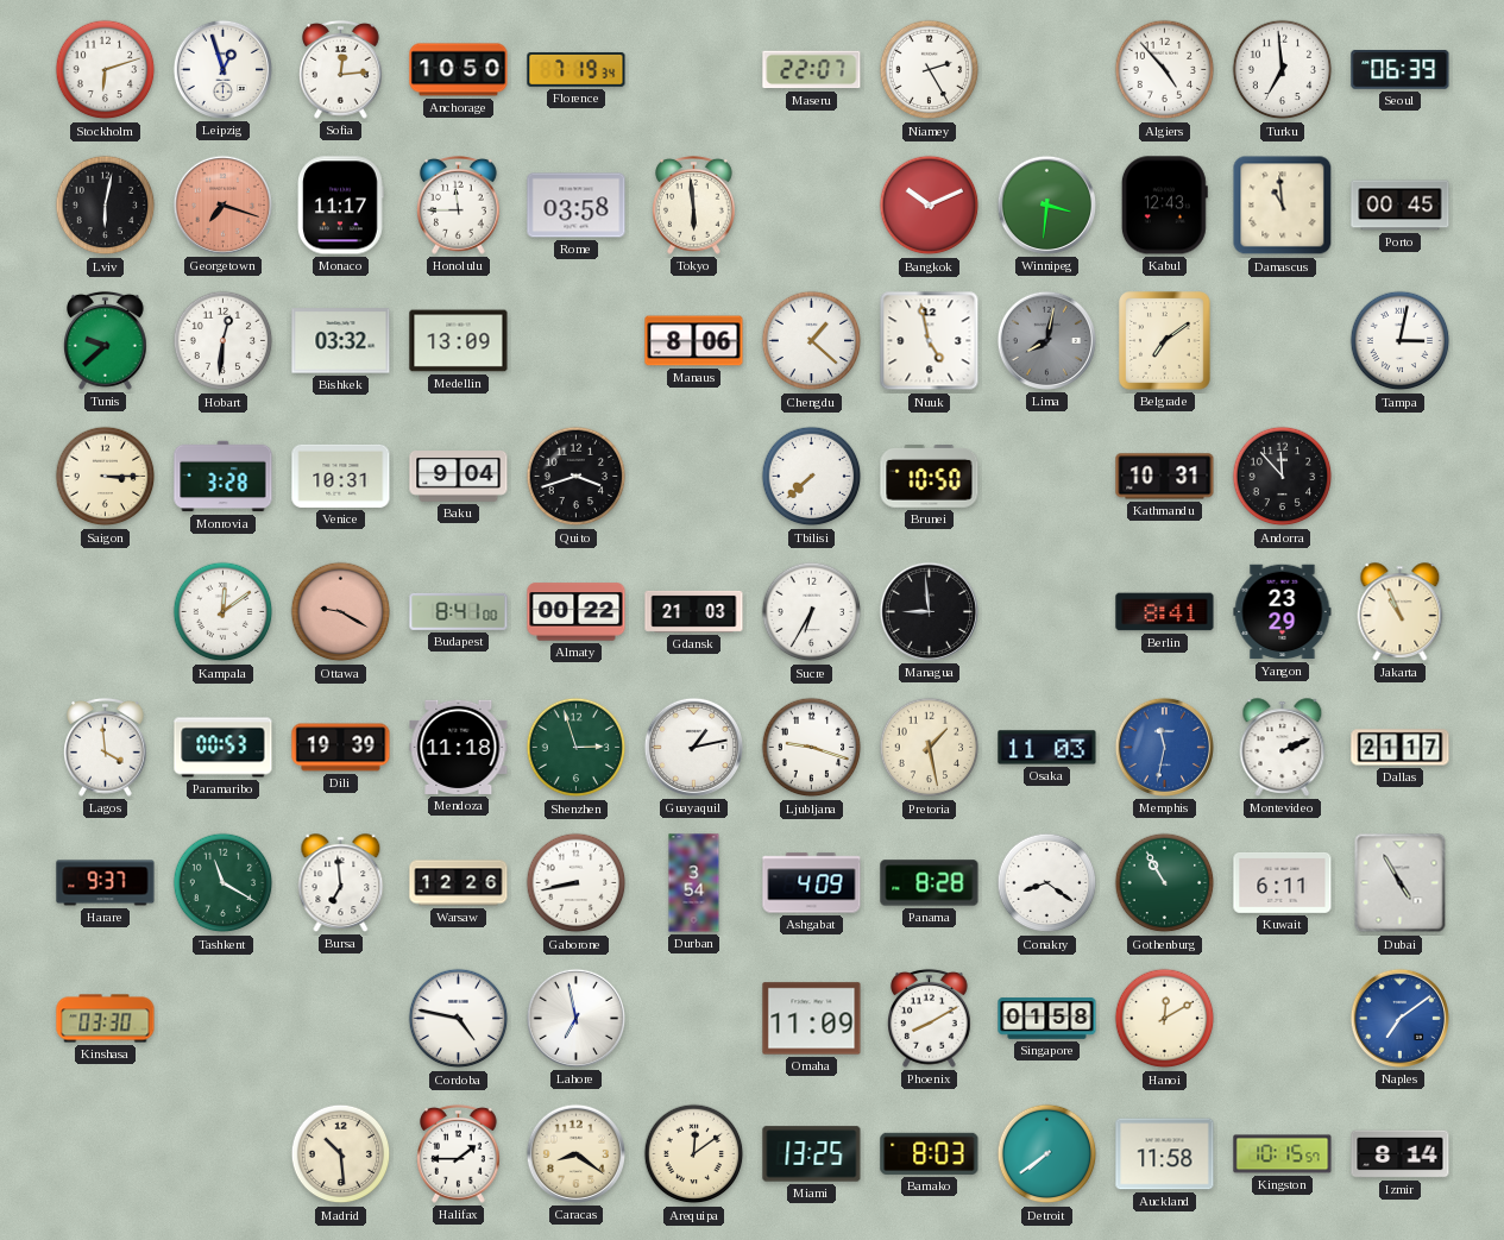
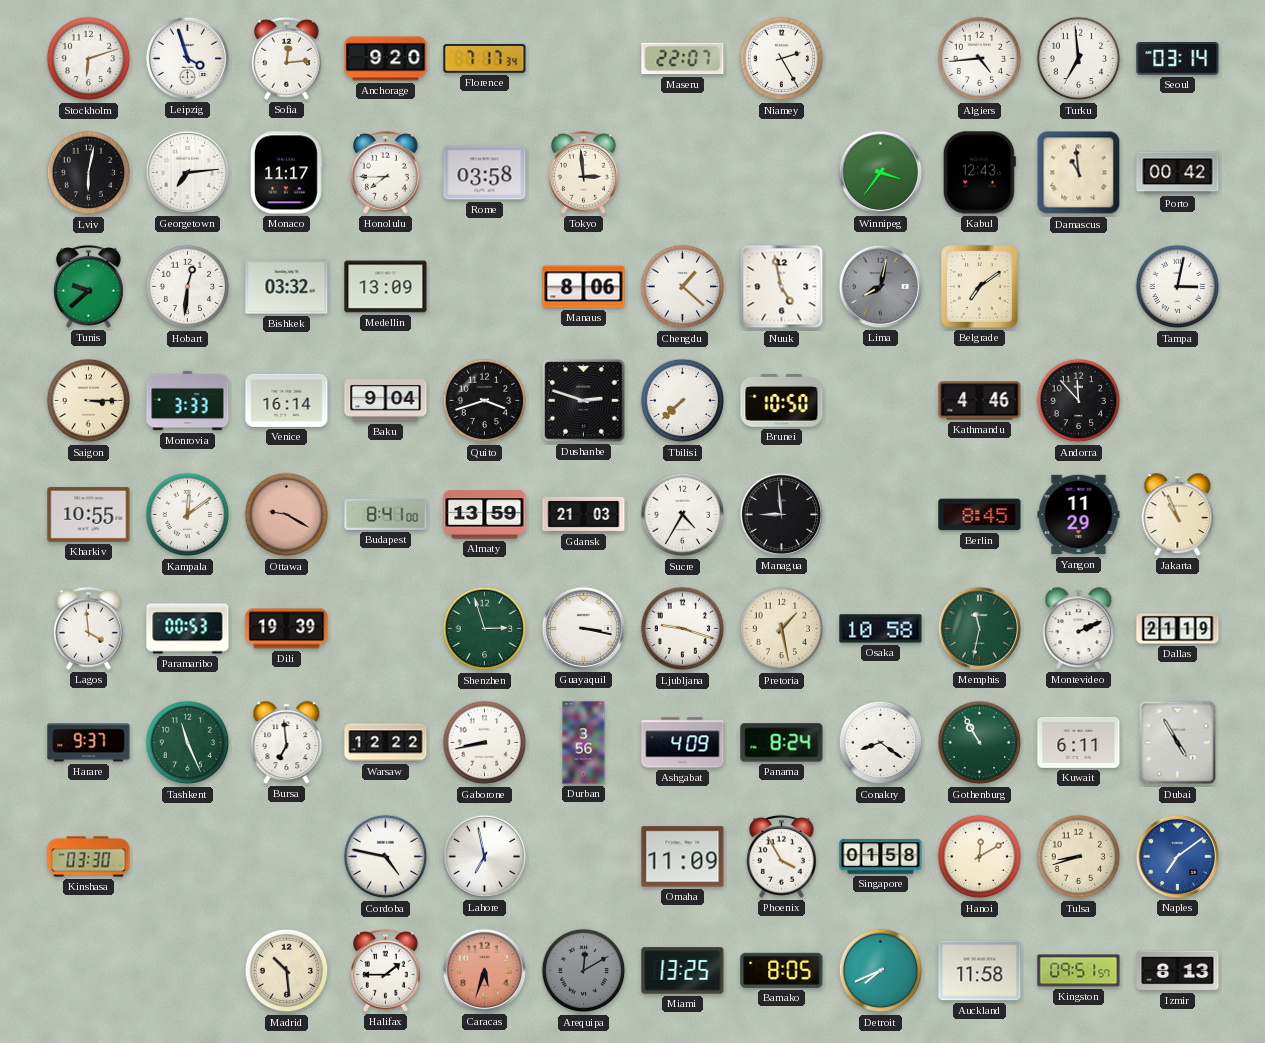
Leipzig: 12:57 -> 3:57 (187, 58)
Anchorage: 10:50 -> 9:20 (386, 59)
Florence: 7:19 -> 7:17 (485, 59)
Algiers: 4:53 -> 4:44 (980, 59)
Seoul: 06:39 -> 03:14 (1178, 59)
Georgetown: 7:18 -> 7:14 (187, 172)
Georgetown dial: salmon -> white (187, 172)
Honolulu: 11:45 -> 7:45 (386, 172)
Tokyo: 5:59 -> 2:59 (584, 172)
Bangkok: 10:11 -> none (930, 206)
Winnipeg: 3:31 -> 3:36 (880, 172)
Porto: 00:45 -> 00:42 (1178, 173)
Monrovia: 3:28 -> 3:33 (188, 401)
Venice: 10:31 -> 16:14 (287, 400)
Dushanbe: none -> 2:48 (584, 401)
Kathmandu: 10:31 -> 4:46 (980, 401)
Kharkiv: none -> 10:55 (89, 515)
Almaty: 00:22 -> 13:59 (485, 515)
Sucre: 6:35 -> 4:35 (683, 515)
Berlin: 8:41 -> 8:45 (980, 515)
Yangon: 23:29 -> 11:29 (1079, 515)
Mendoza: 11:18 -> none (459, 747)
Guayaquil: 1:13 -> 3:17 (583, 628)
Osaka: 11:03 -> 10:58 (881, 629)
Memphis dial: blue -> green (979, 628)
Dallas: 21:17 -> 21:19 (1178, 629)
Tashkent: 11:20 -> 11:26 (188, 743)
Warsaw: 12:26 -> 12:22 (386, 743)
Durban: 3:54 -> 3:56 (584, 743)
Panama: 8:28 -> 8:24 (782, 743)
Phoenix: 8:10 -> 3:55 (782, 856)
Tulsa: none -> 8:42 (1079, 857)
Caracas: 8:21 -> 5:33 (484, 970)
Caracas dial: cream -> salmon (484, 970)
Arequipa: 12:09 -> 12:10 (584, 971)
Arequipa dial: cream -> grey (584, 971)
Bamako: 8:03 -> 8:05 (782, 970)
Detroit: 7:39 -> 7:41 (881, 971)
Kingston: 10:15 -> 09:51 (1079, 971)
Izmir: 8:14 -> 8:13 (1178, 971)
